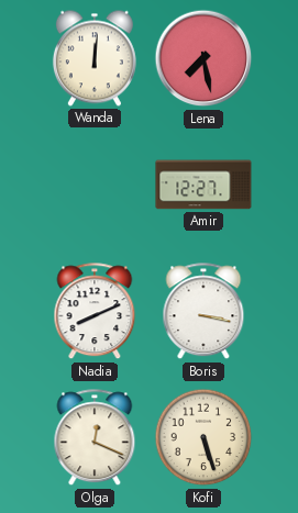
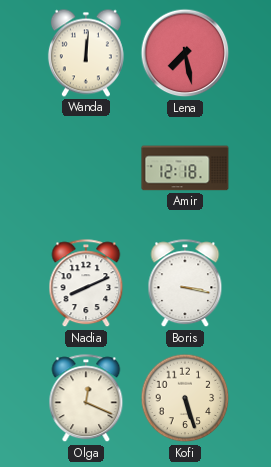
Amir: 12:27 -> 12:18 (185, 168)
